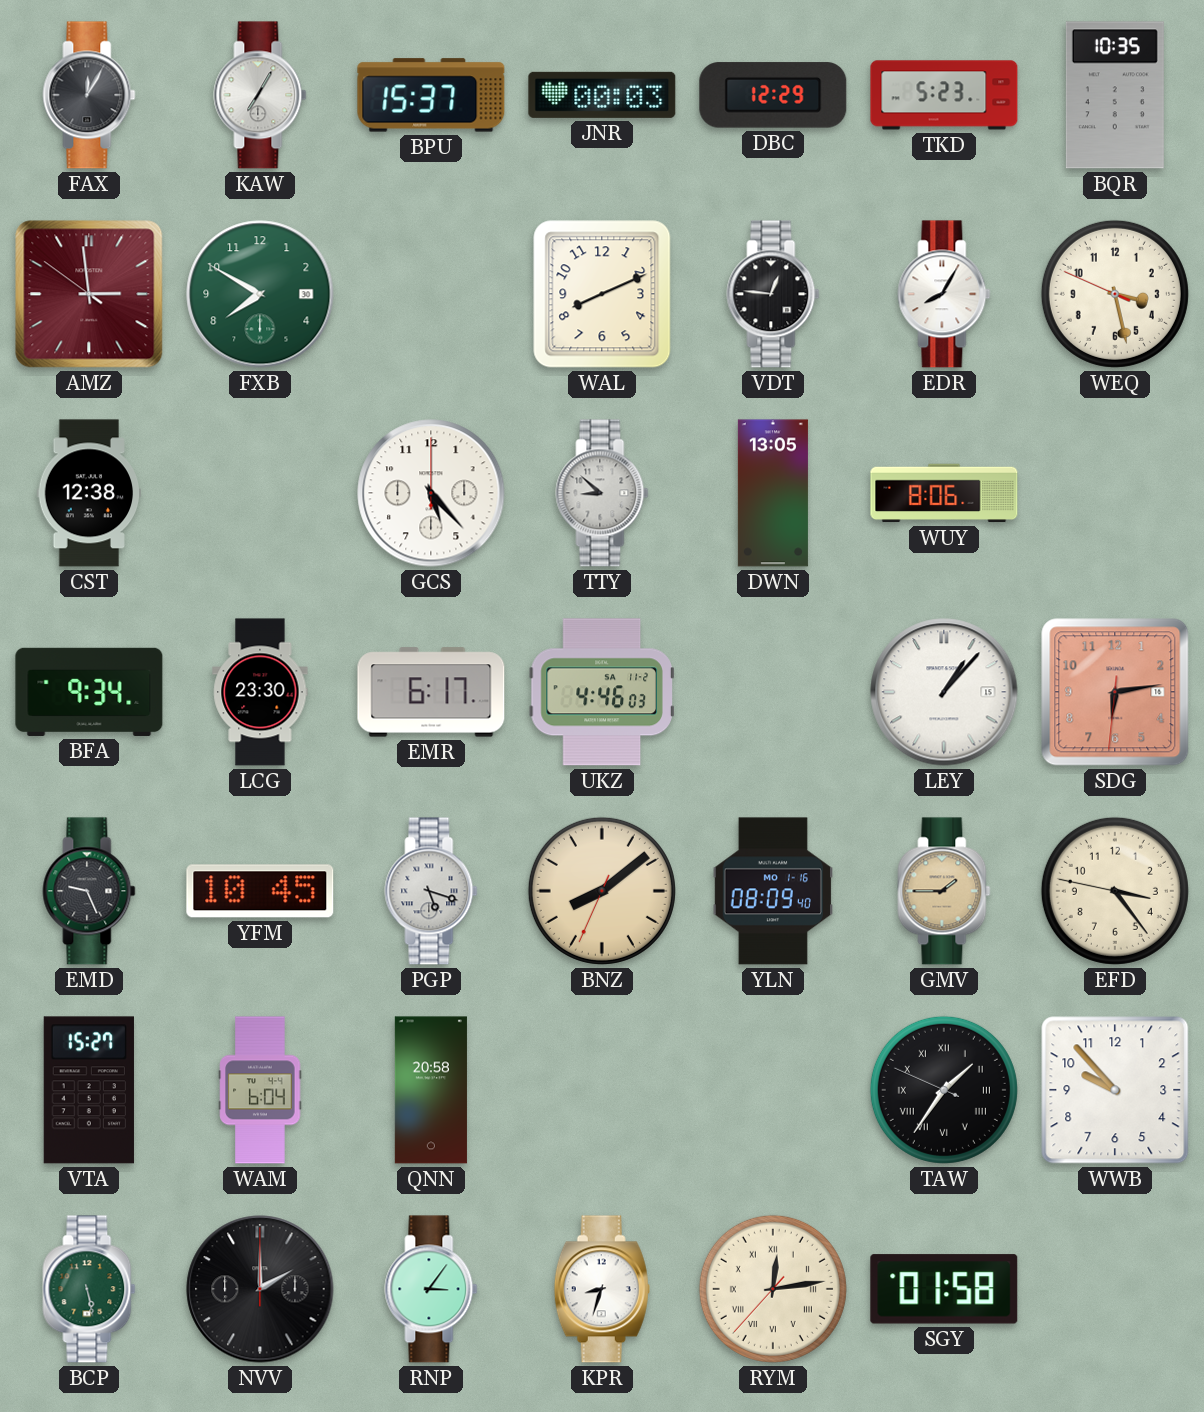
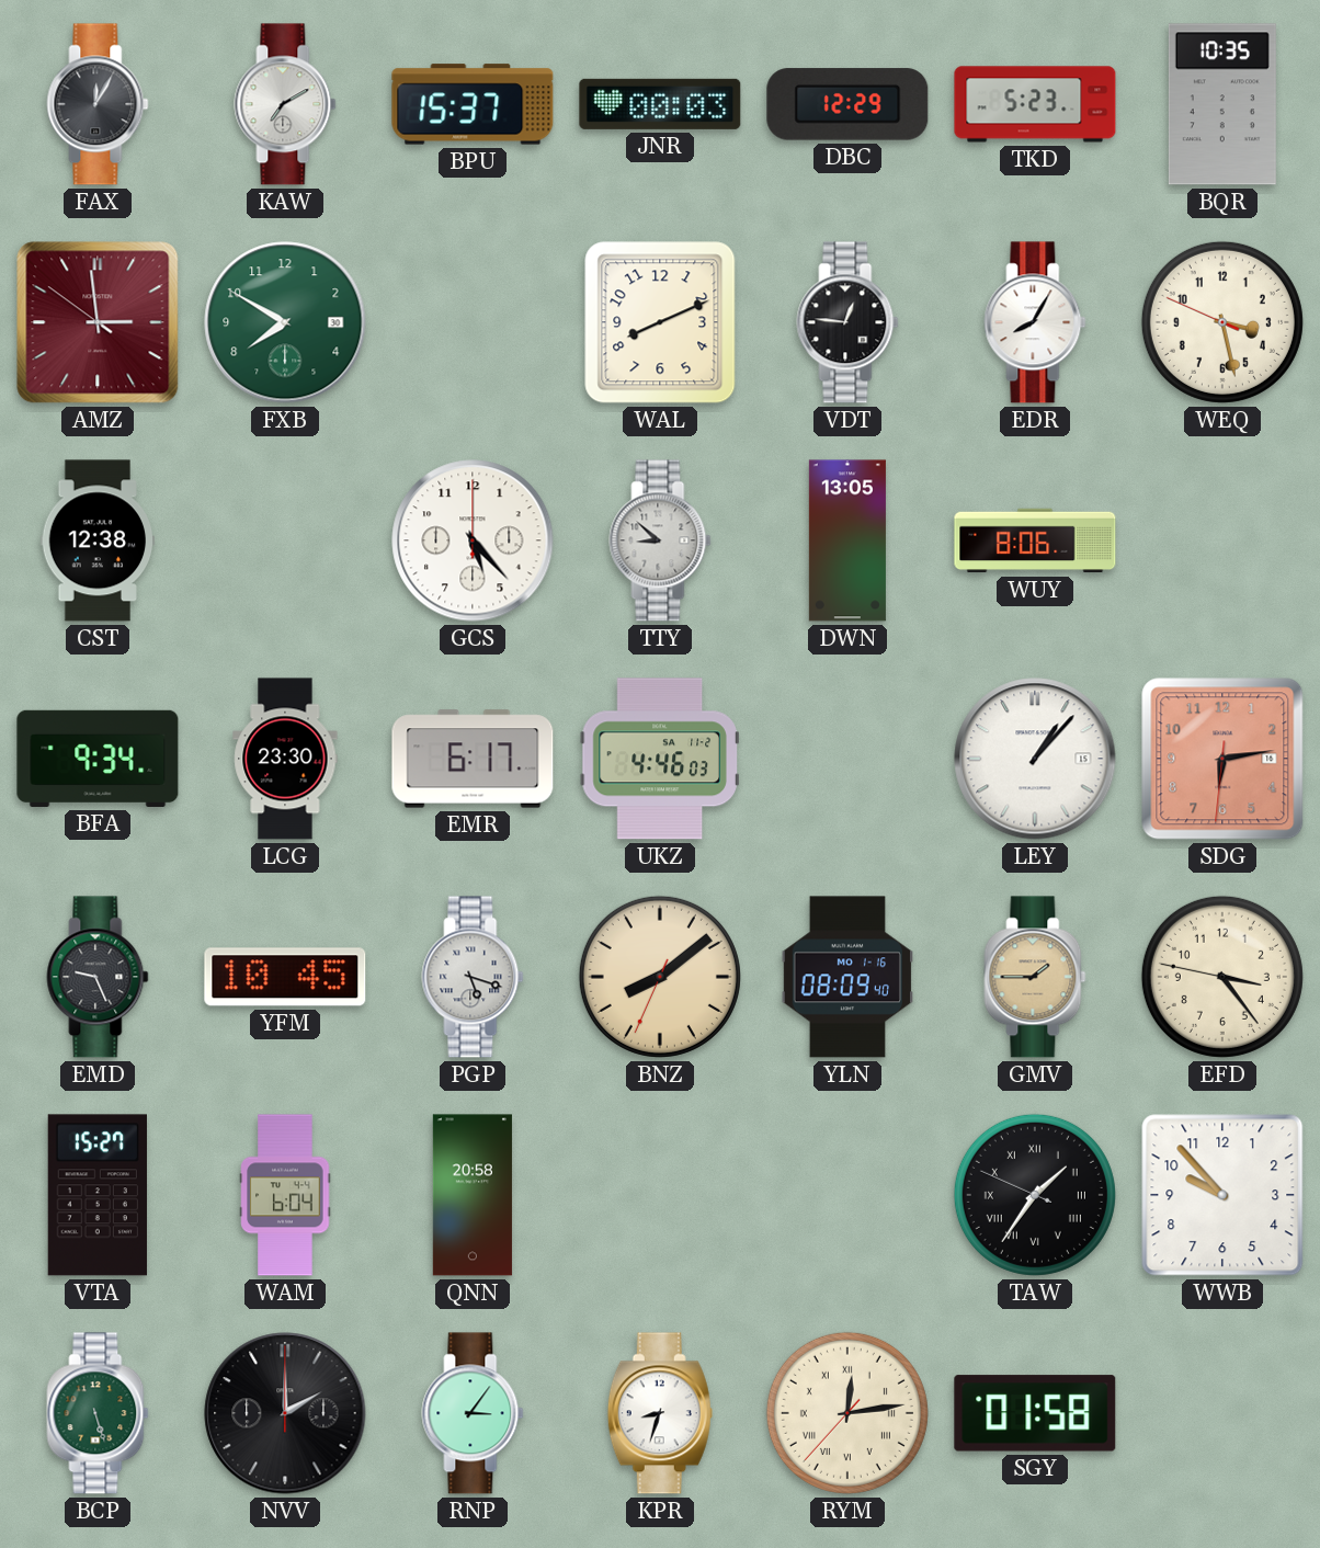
KAW: 7:05 -> 7:10 (285, 104)
BCP: 5:28 -> 5:27 (98, 1413)
